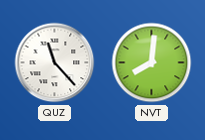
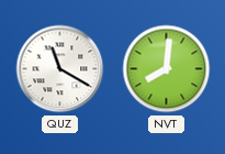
QUZ: 11:23 -> 11:20 (60, 69)
